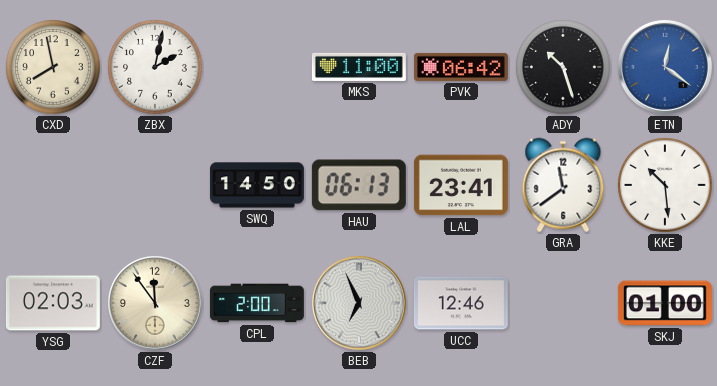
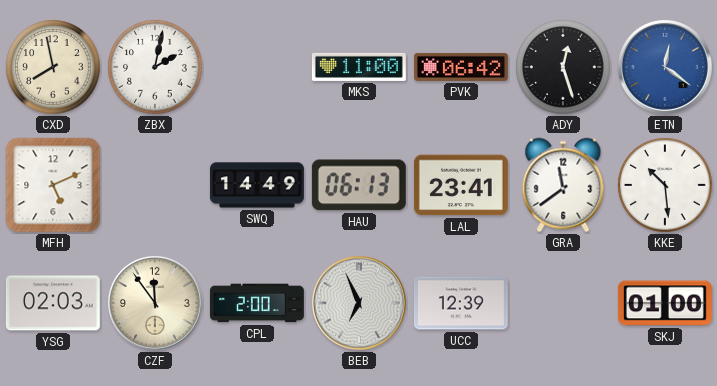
ADY: 10:27 -> 12:27 (563, 67)
MFH: none -> 5:11 (53, 185)
SWQ: 14:50 -> 14:49 (257, 185)
UCC: 12:46 -> 12:39 (461, 303)
